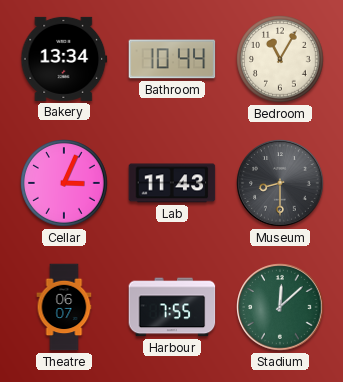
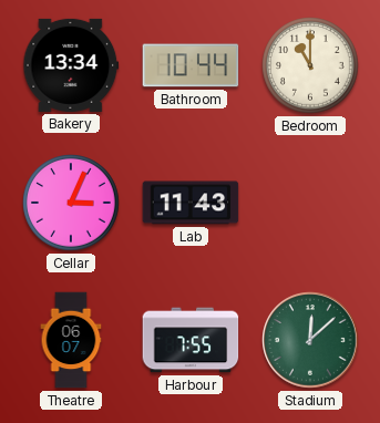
Bedroom: 11:05 -> 11:00 (311, 66)
Museum: 8:30 -> none (280, 183)
